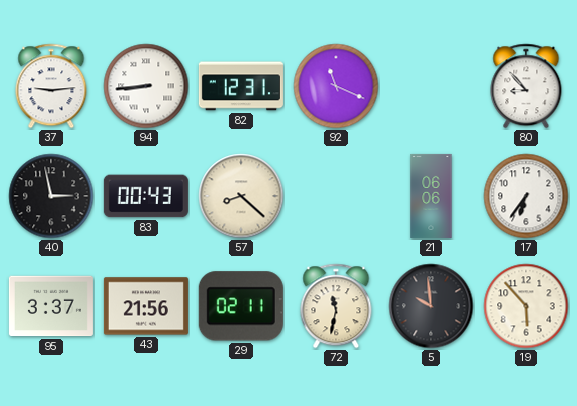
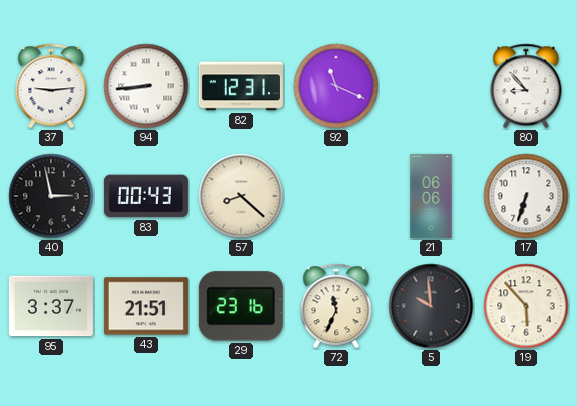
17: 6:36 -> 6:33 (526, 196)
43: 21:56 -> 21:51 (146, 306)
29: 02:11 -> 23:16 (241, 306)
72: 11:32 -> 11:34 (336, 306)
